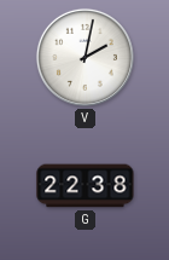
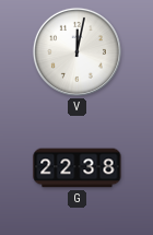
V: 2:02 -> 12:02 (76, 51)
